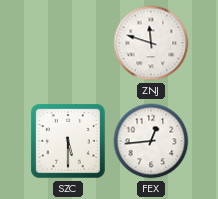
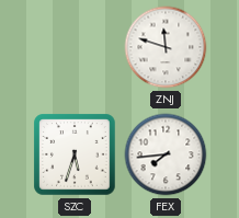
SZC: 5:30 -> 5:33 (75, 154)
FEX: 12:44 -> 7:44 (166, 154)
